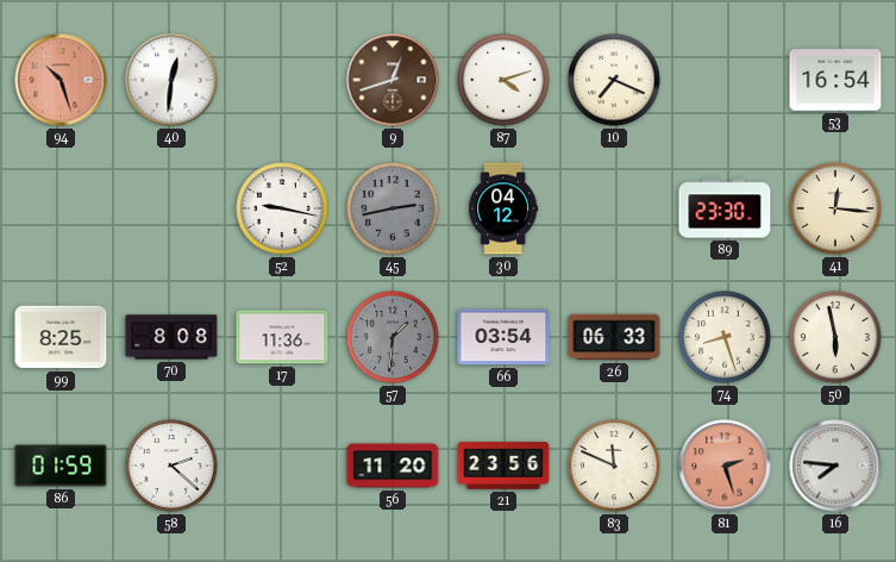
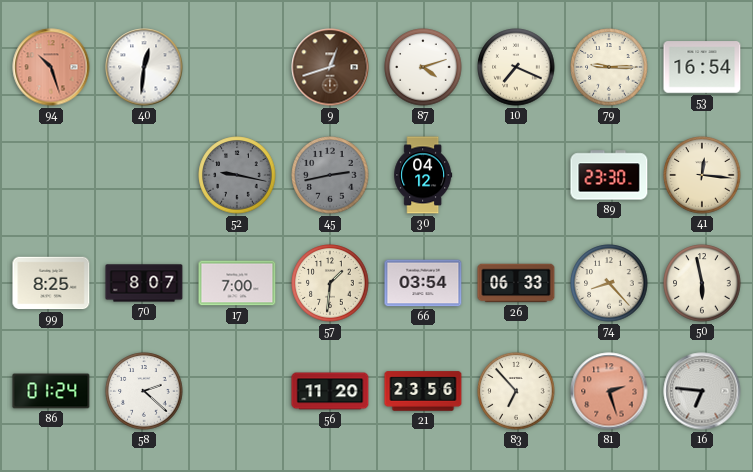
79: none -> 9:15 (609, 67)
52 dial: white -> grey (237, 175)
70: 8:08 -> 8:07 (144, 283)
17: 11:36 -> 7:00 (237, 283)
57 dial: grey -> cream (330, 283)
74: 8:27 -> 8:23 (609, 283)
86: 01:59 -> 01:24 (51, 391)
83: 11:49 -> 6:53 (516, 391)
16: 7:46 -> 6:46 (702, 391)
